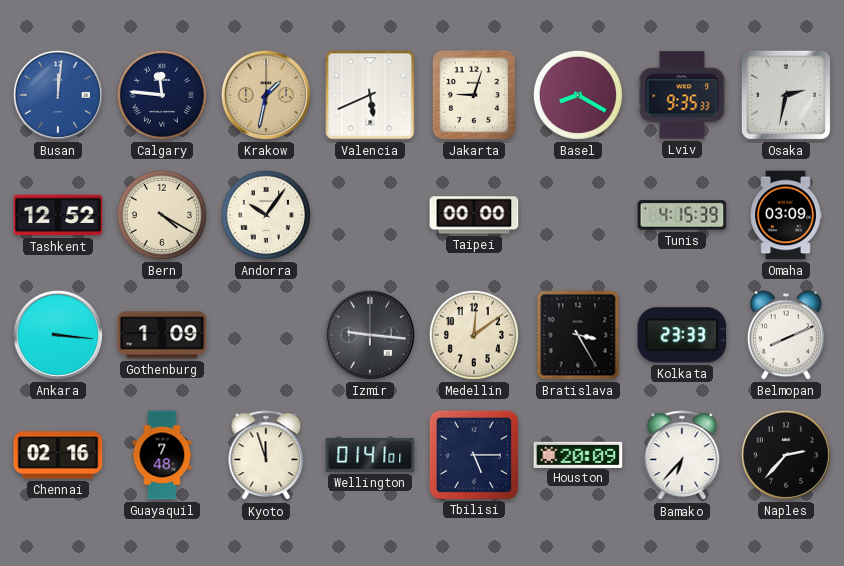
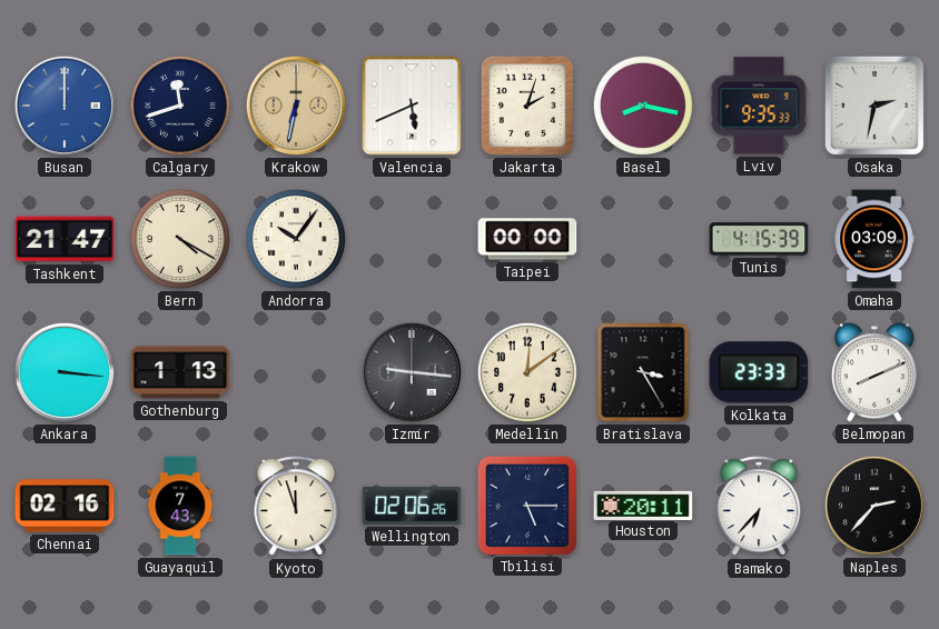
Busan: 12:01 -> 12:00 (65, 106)
Calgary: 11:46 -> 11:42 (180, 106)
Krakow: 1:32 -> 6:32 (296, 106)
Jakarta: 9:03 -> 2:03 (527, 106)
Basel: 8:20 -> 8:17 (643, 106)
Tashkent: 12:52 -> 21:47 (65, 239)
Gothenburg: 1:09 -> 1:13 (180, 372)
Guayaquil: 7:48 -> 7:43 (180, 506)
Wellington: 01:41 -> 02:06 (412, 506)
Houston: 20:09 -> 20:11 (643, 505)
